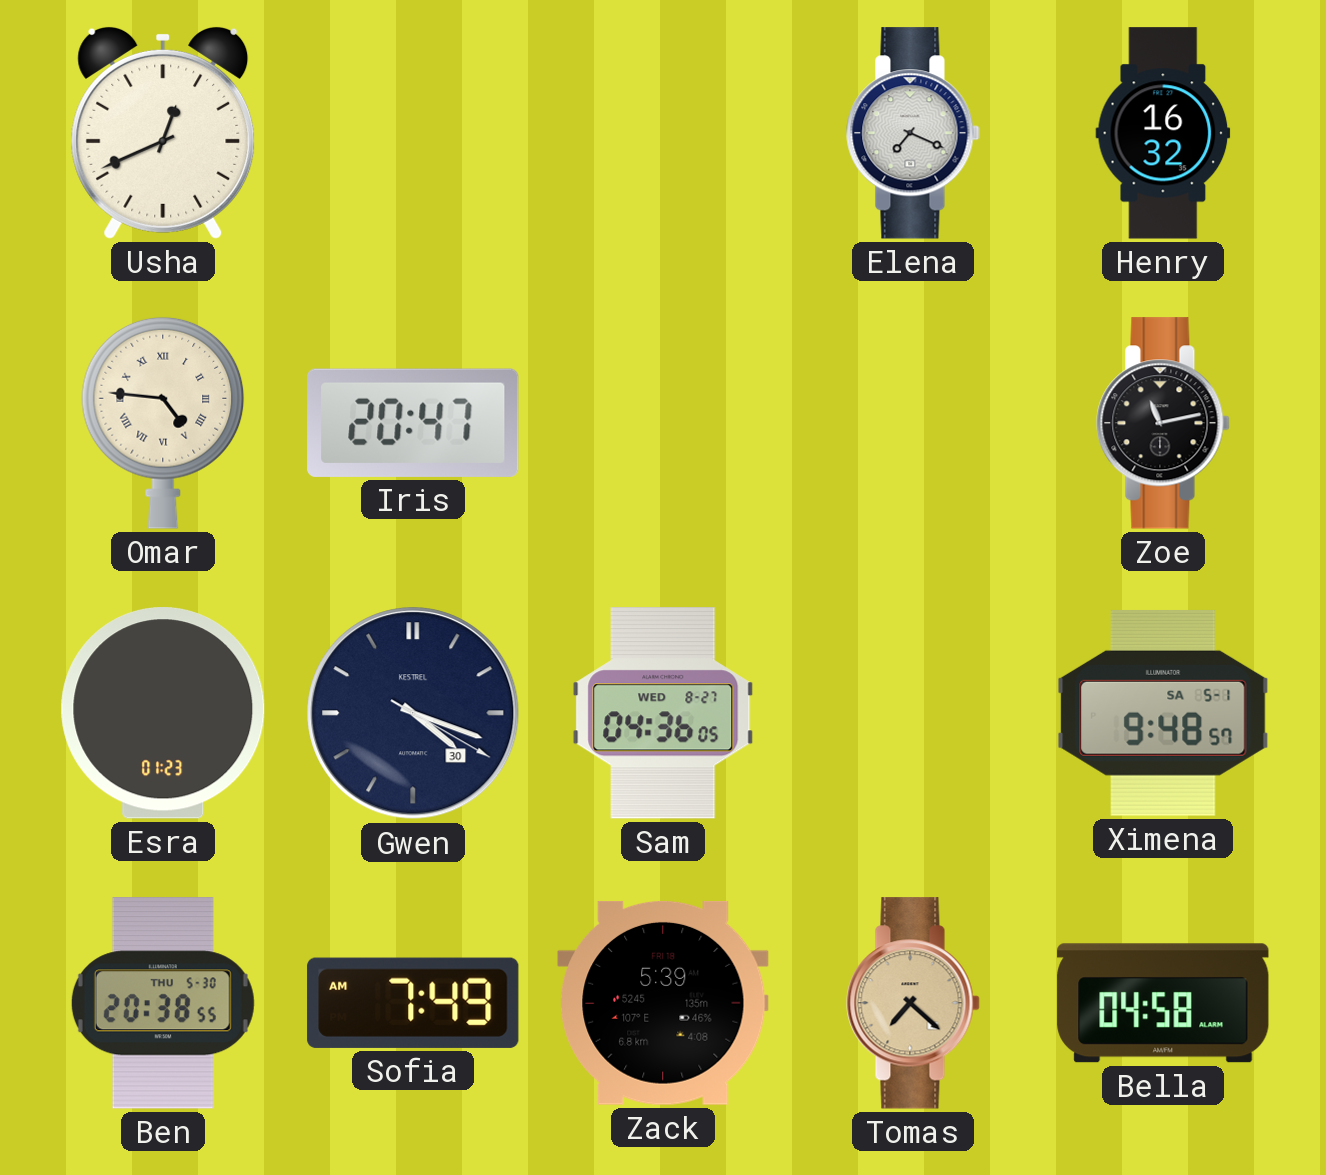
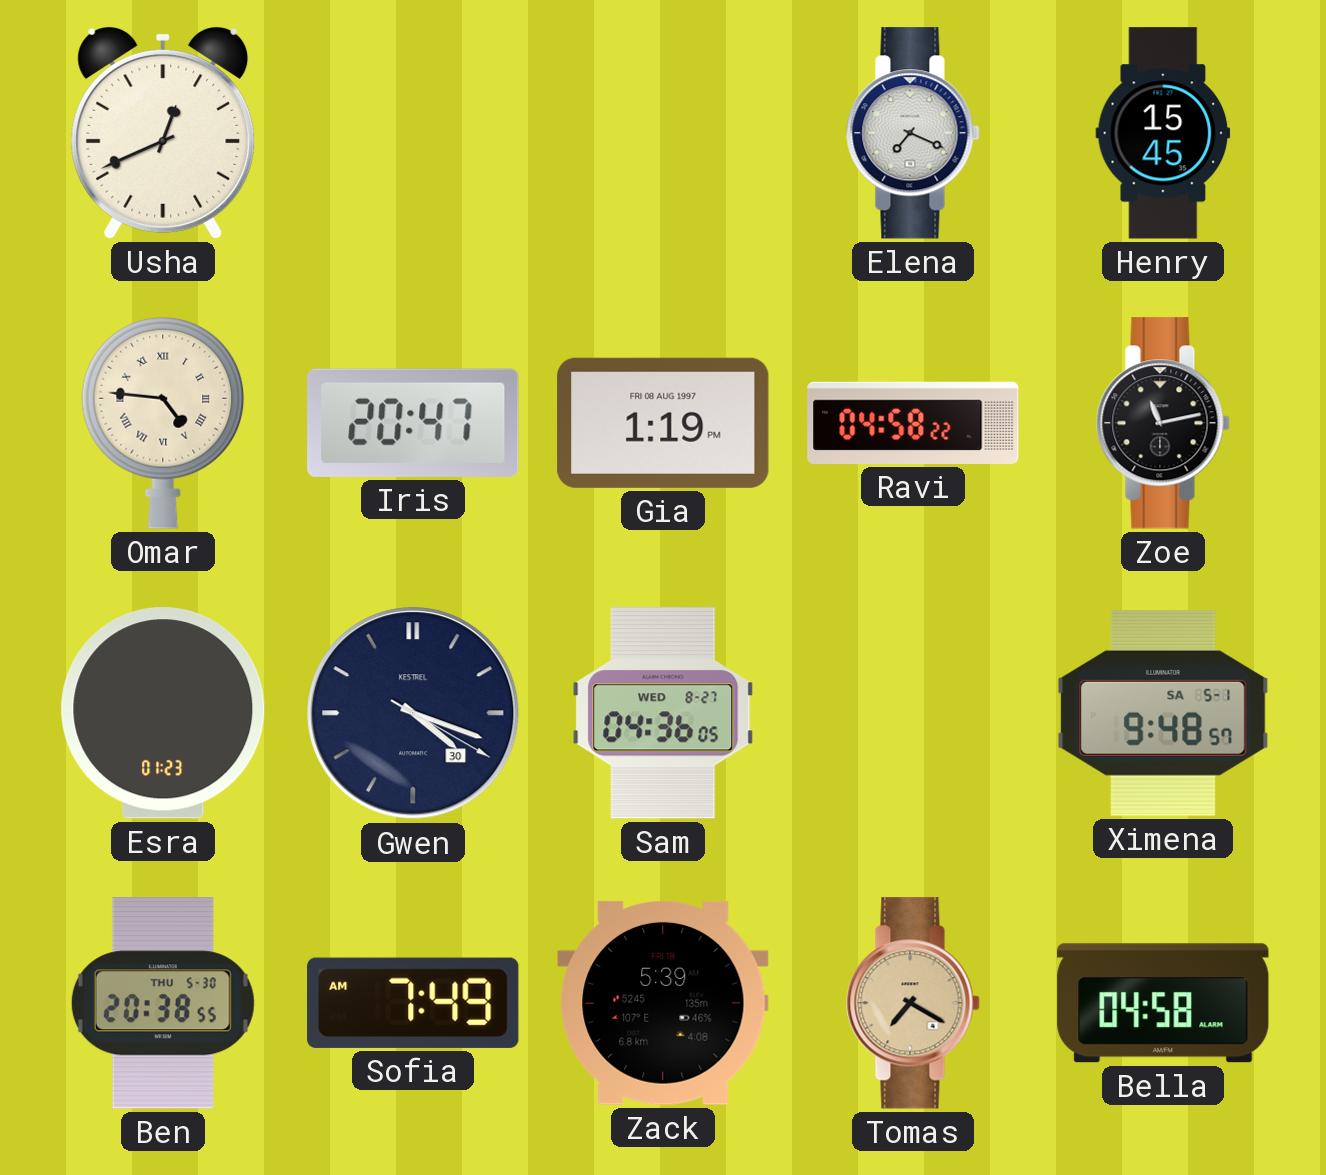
Henry: 16:32 -> 15:45 (1163, 133)
Gia: none -> 1:19 (663, 423)
Ravi: none -> 04:58 (913, 423)
Tomas: 7:22 -> 7:20 (913, 1003)
